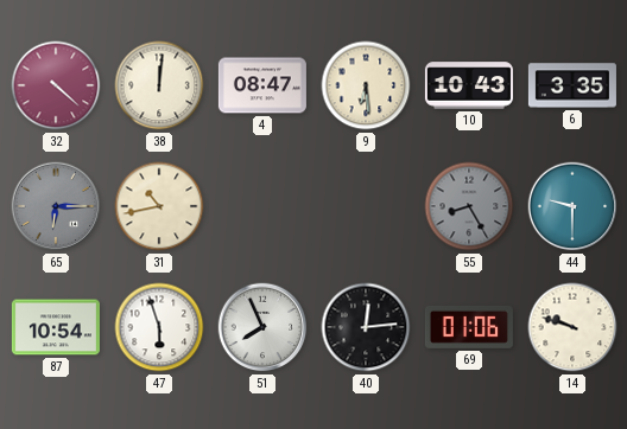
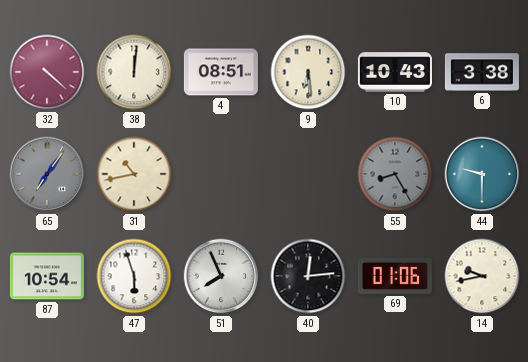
4: 08:47 -> 08:51 (221, 72)
6: 3:35 -> 3:38 (482, 72)
65: 6:15 -> 7:06 (47, 174)
14: 9:48 -> 9:43 (482, 276)
